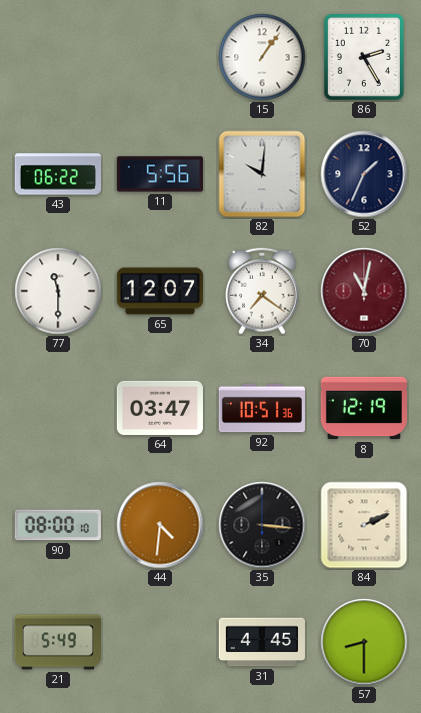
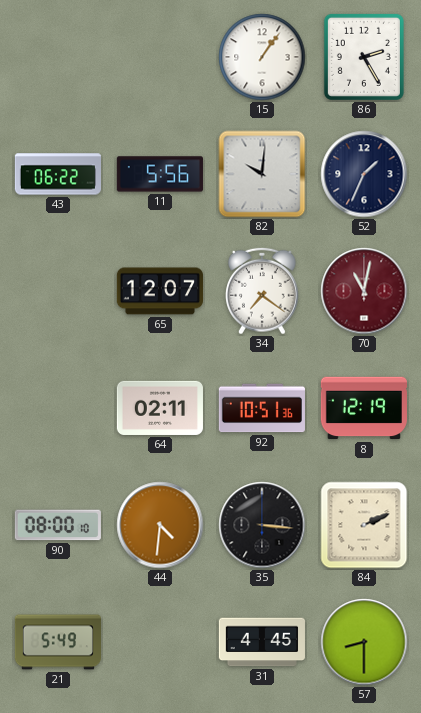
77: 11:30 -> none (58, 291)
64: 03:47 -> 02:11 (160, 408)
